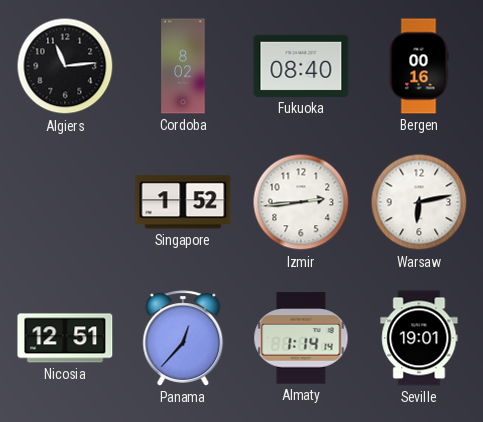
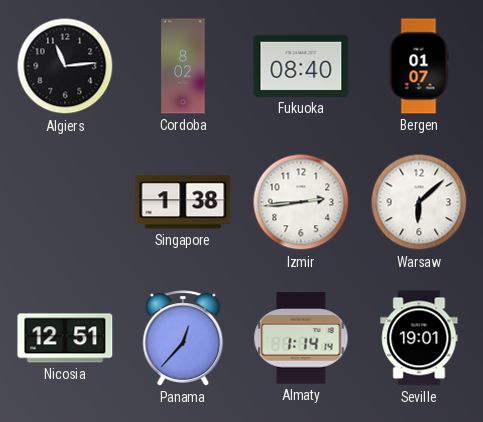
Bergen: 00:16 -> 01:07 (419, 66)
Singapore: 1:52 -> 1:38 (183, 202)
Warsaw: 6:13 -> 6:08 (419, 202)
